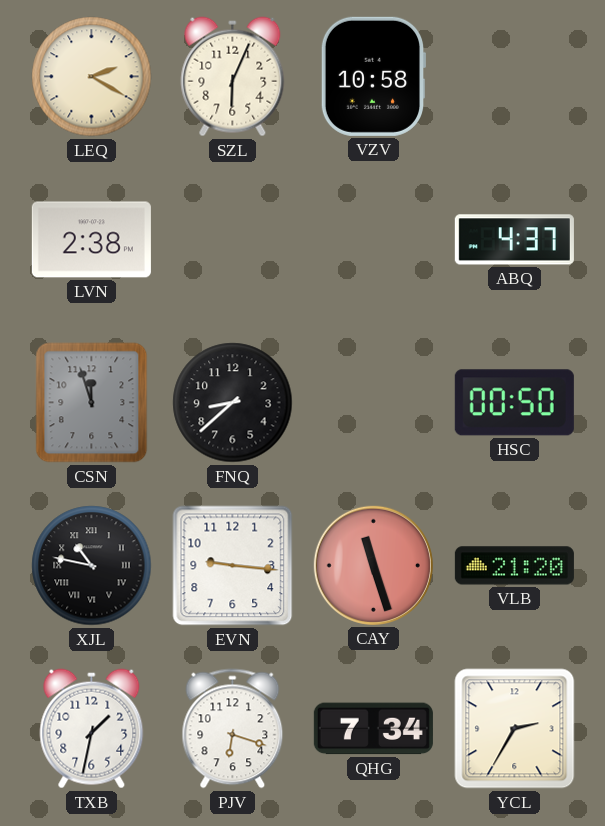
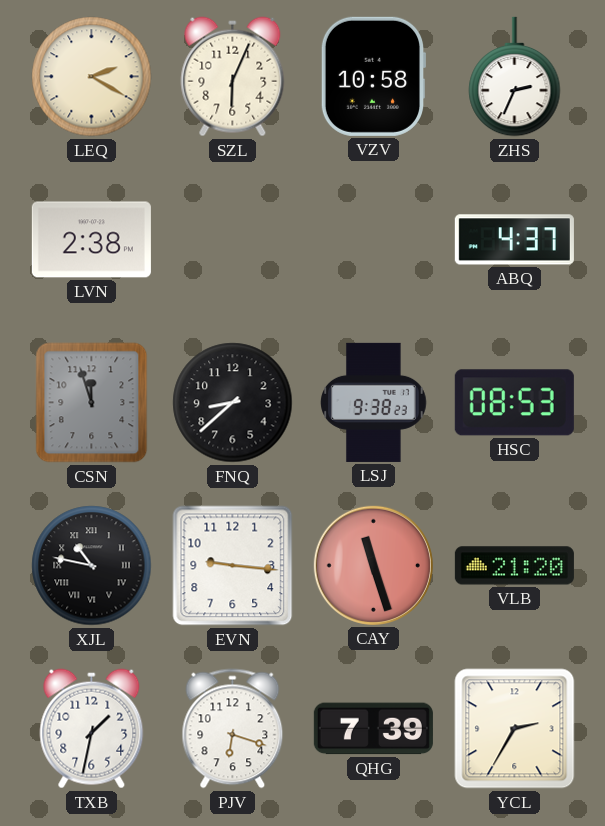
ZHS: none -> 2:34 (515, 77)
LSJ: none -> 9:38 (374, 402)
HSC: 00:50 -> 08:53 (514, 403)
QHG: 7:34 -> 7:39 (373, 729)
